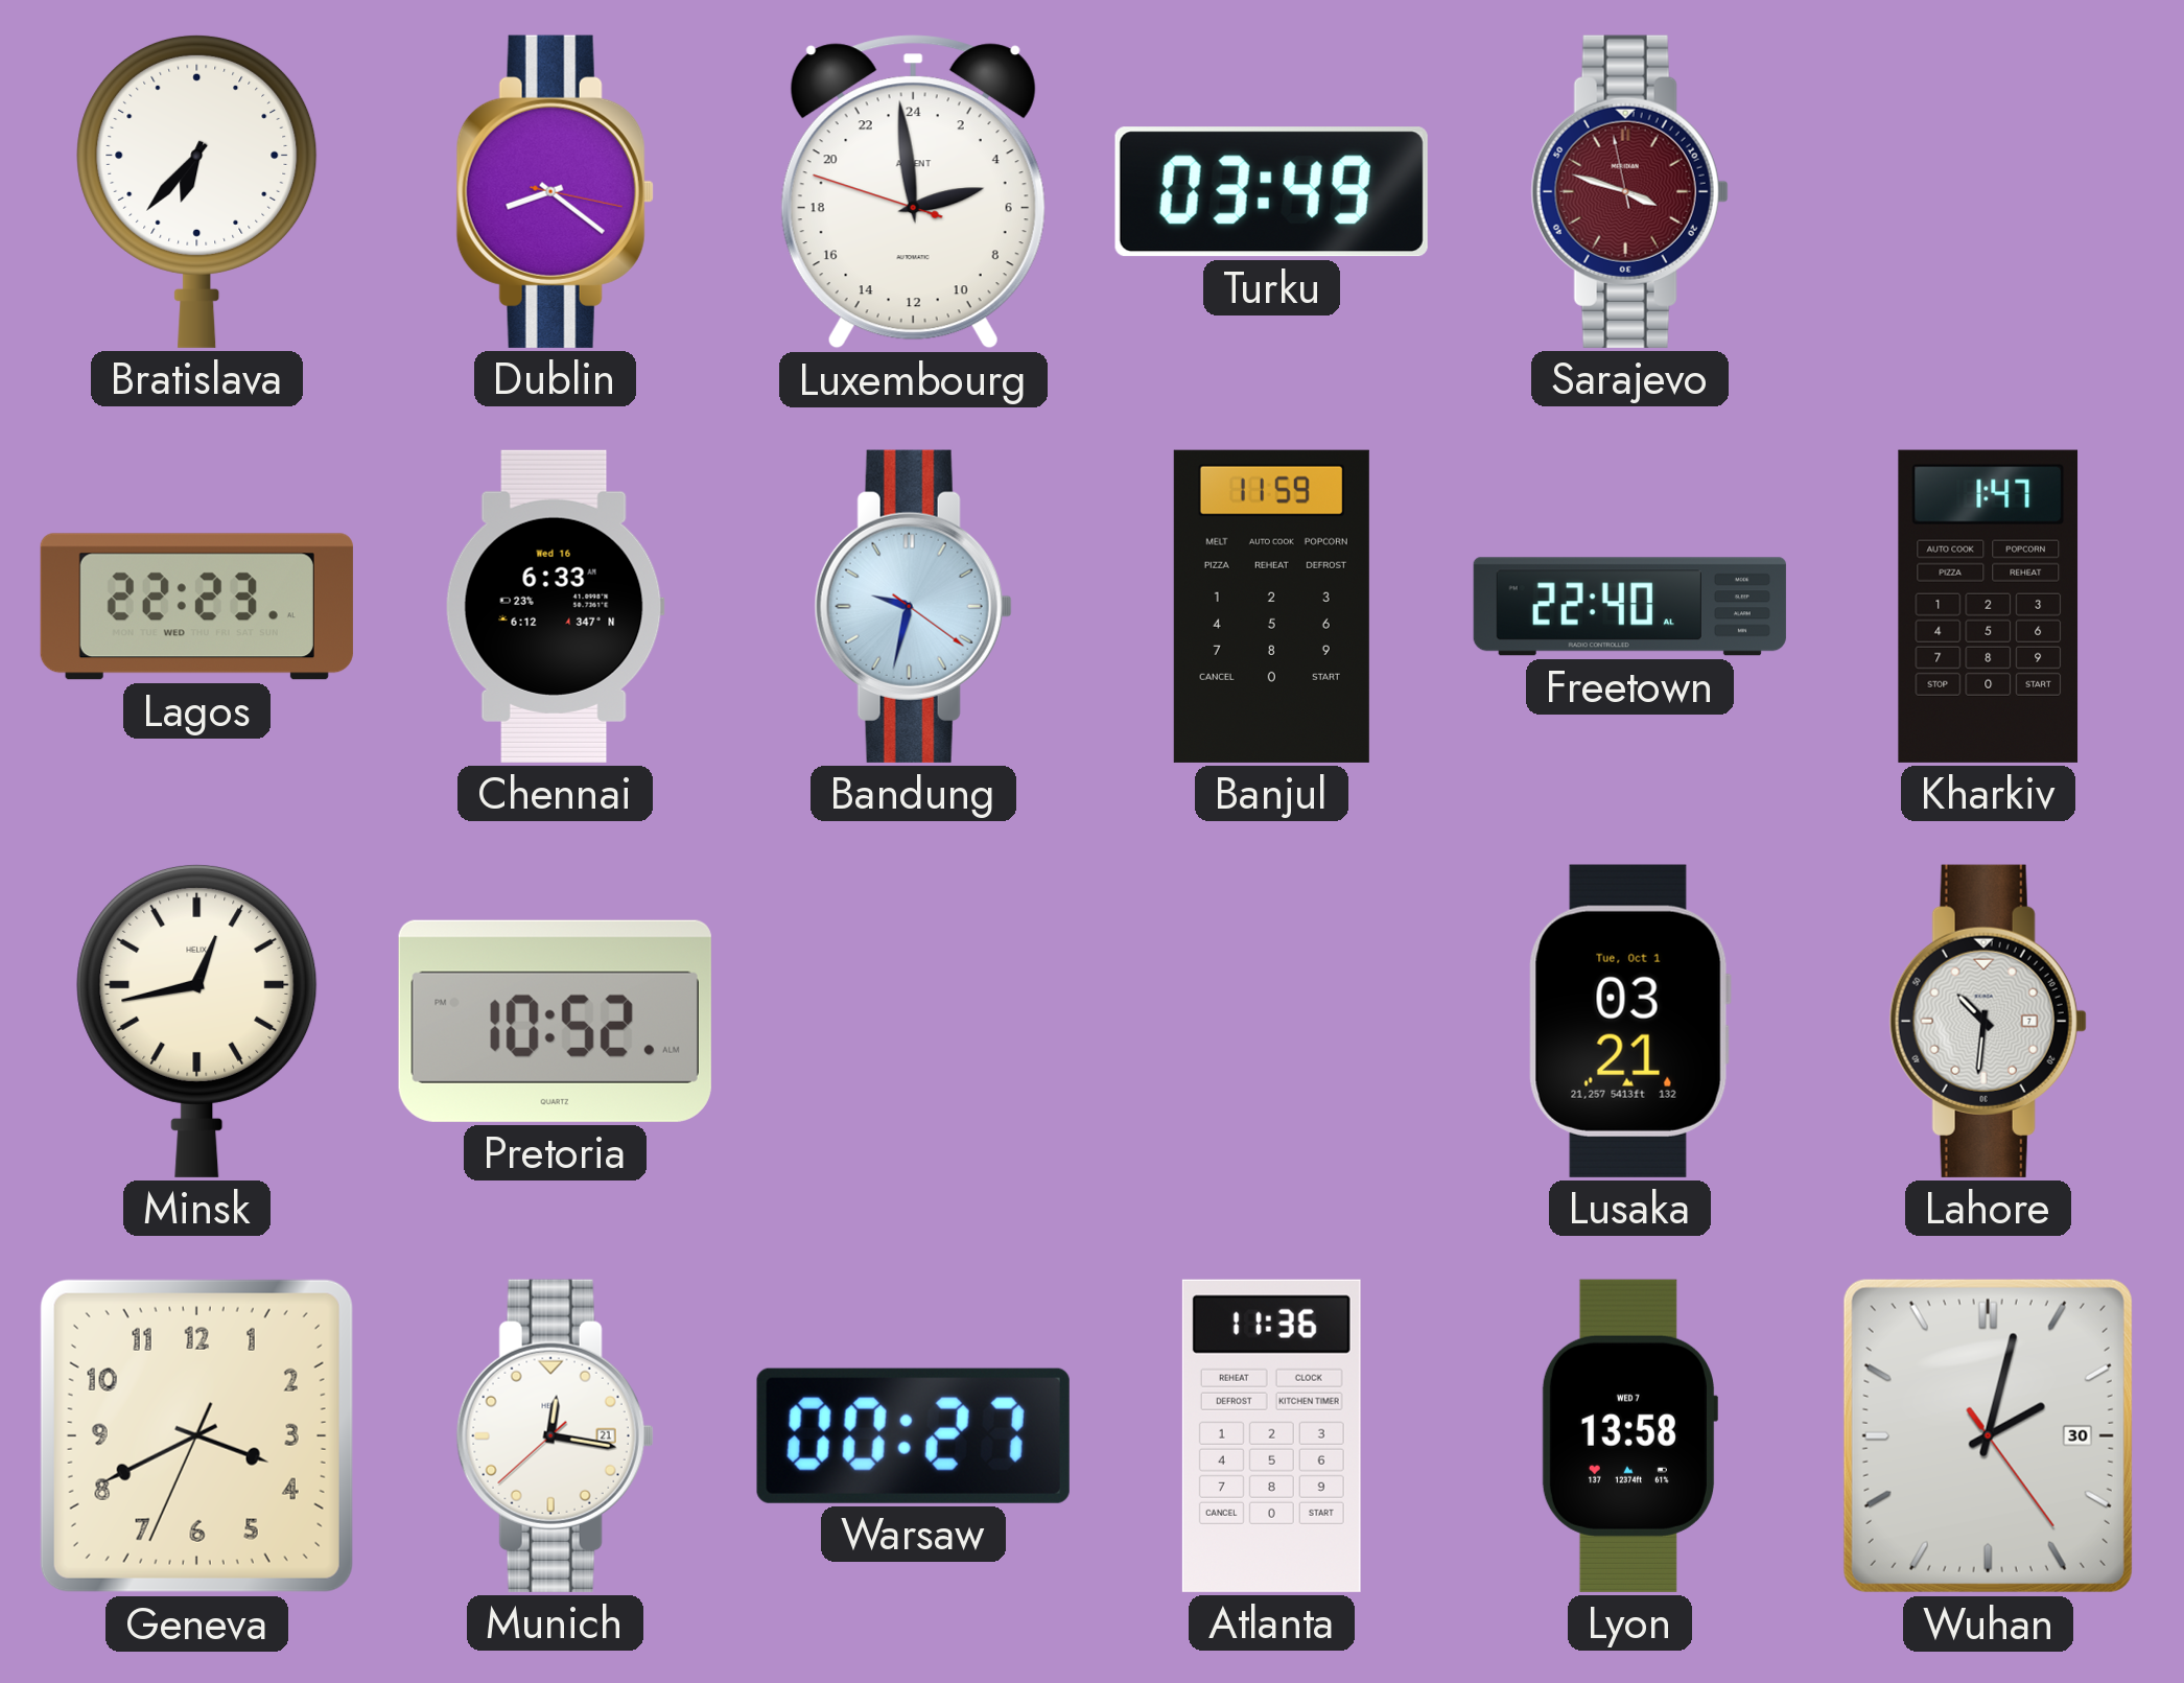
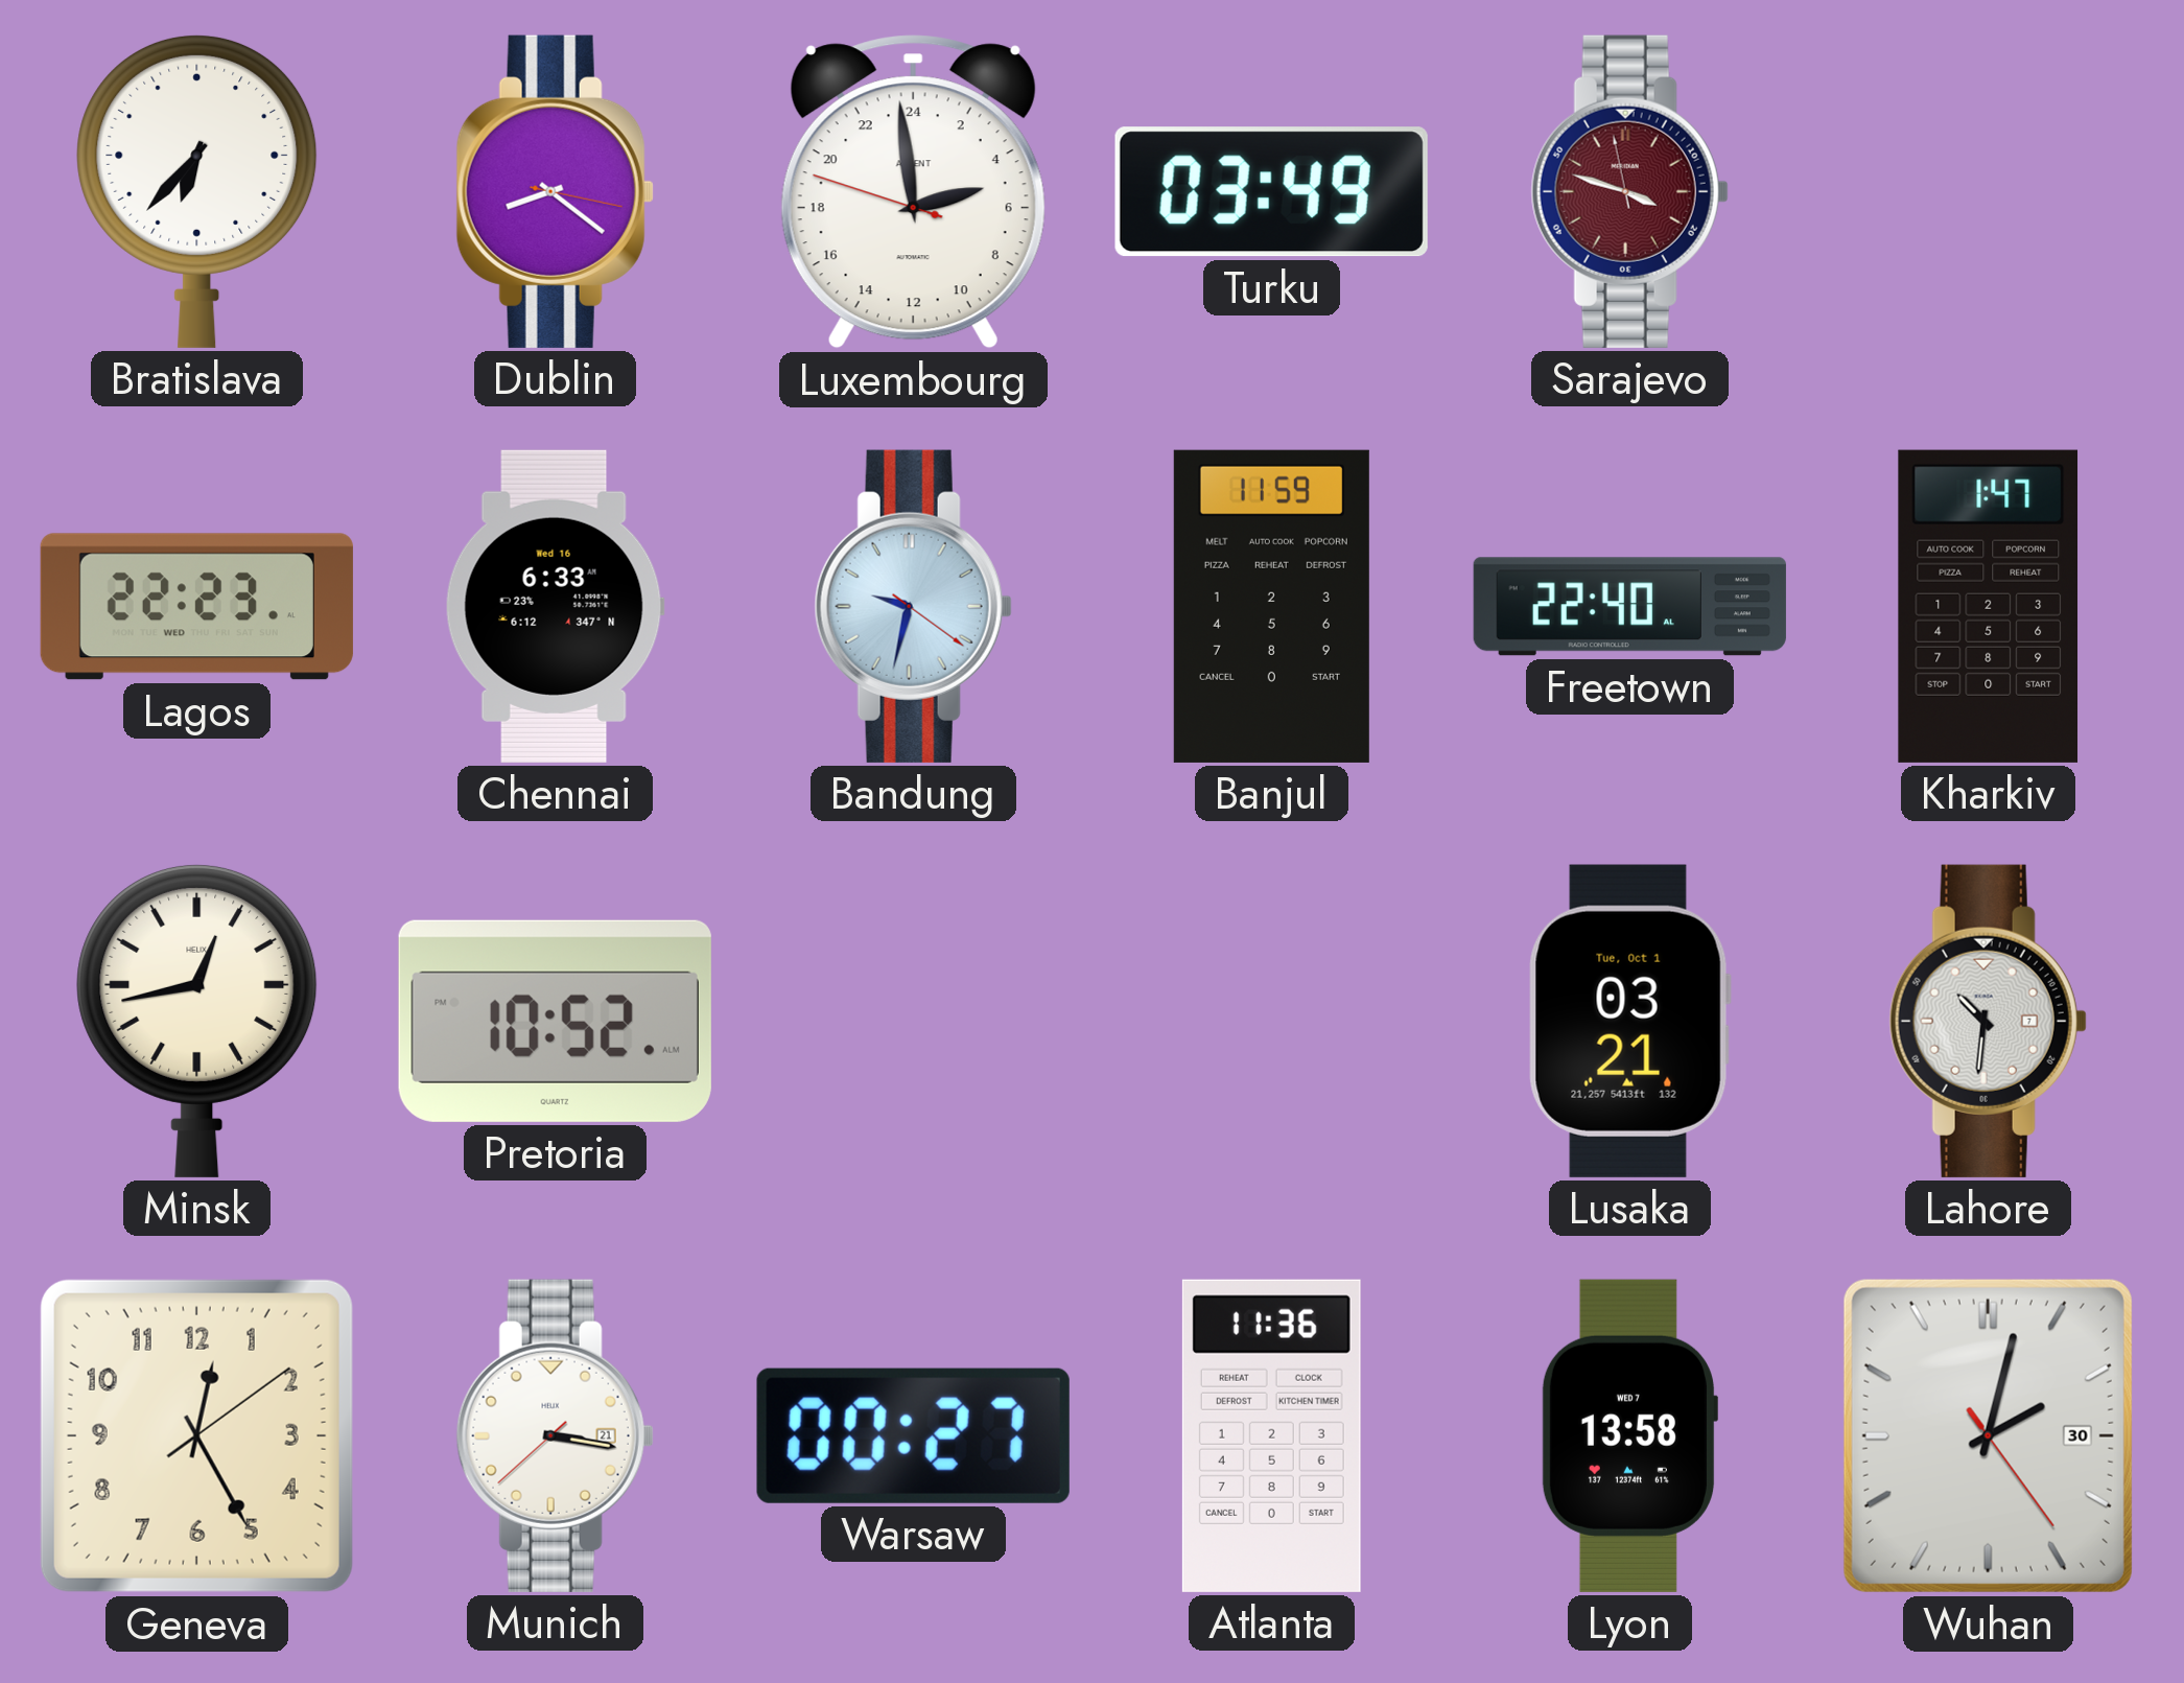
Geneva: 3:40 -> 12:25 (196, 1435)
Munich: 12:16 -> 3:16 (555, 1435)
